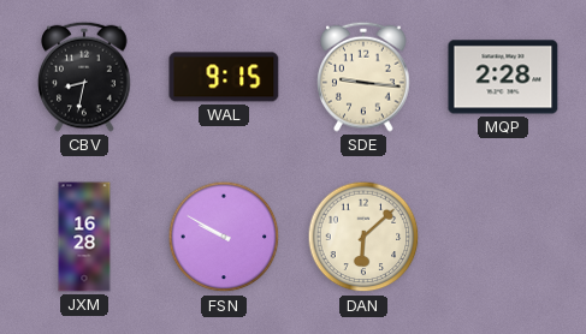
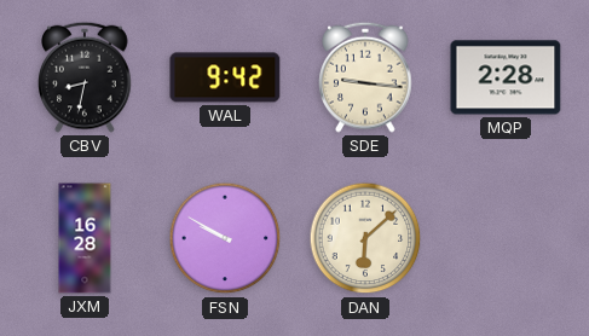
WAL: 9:15 -> 9:42 (225, 77)
